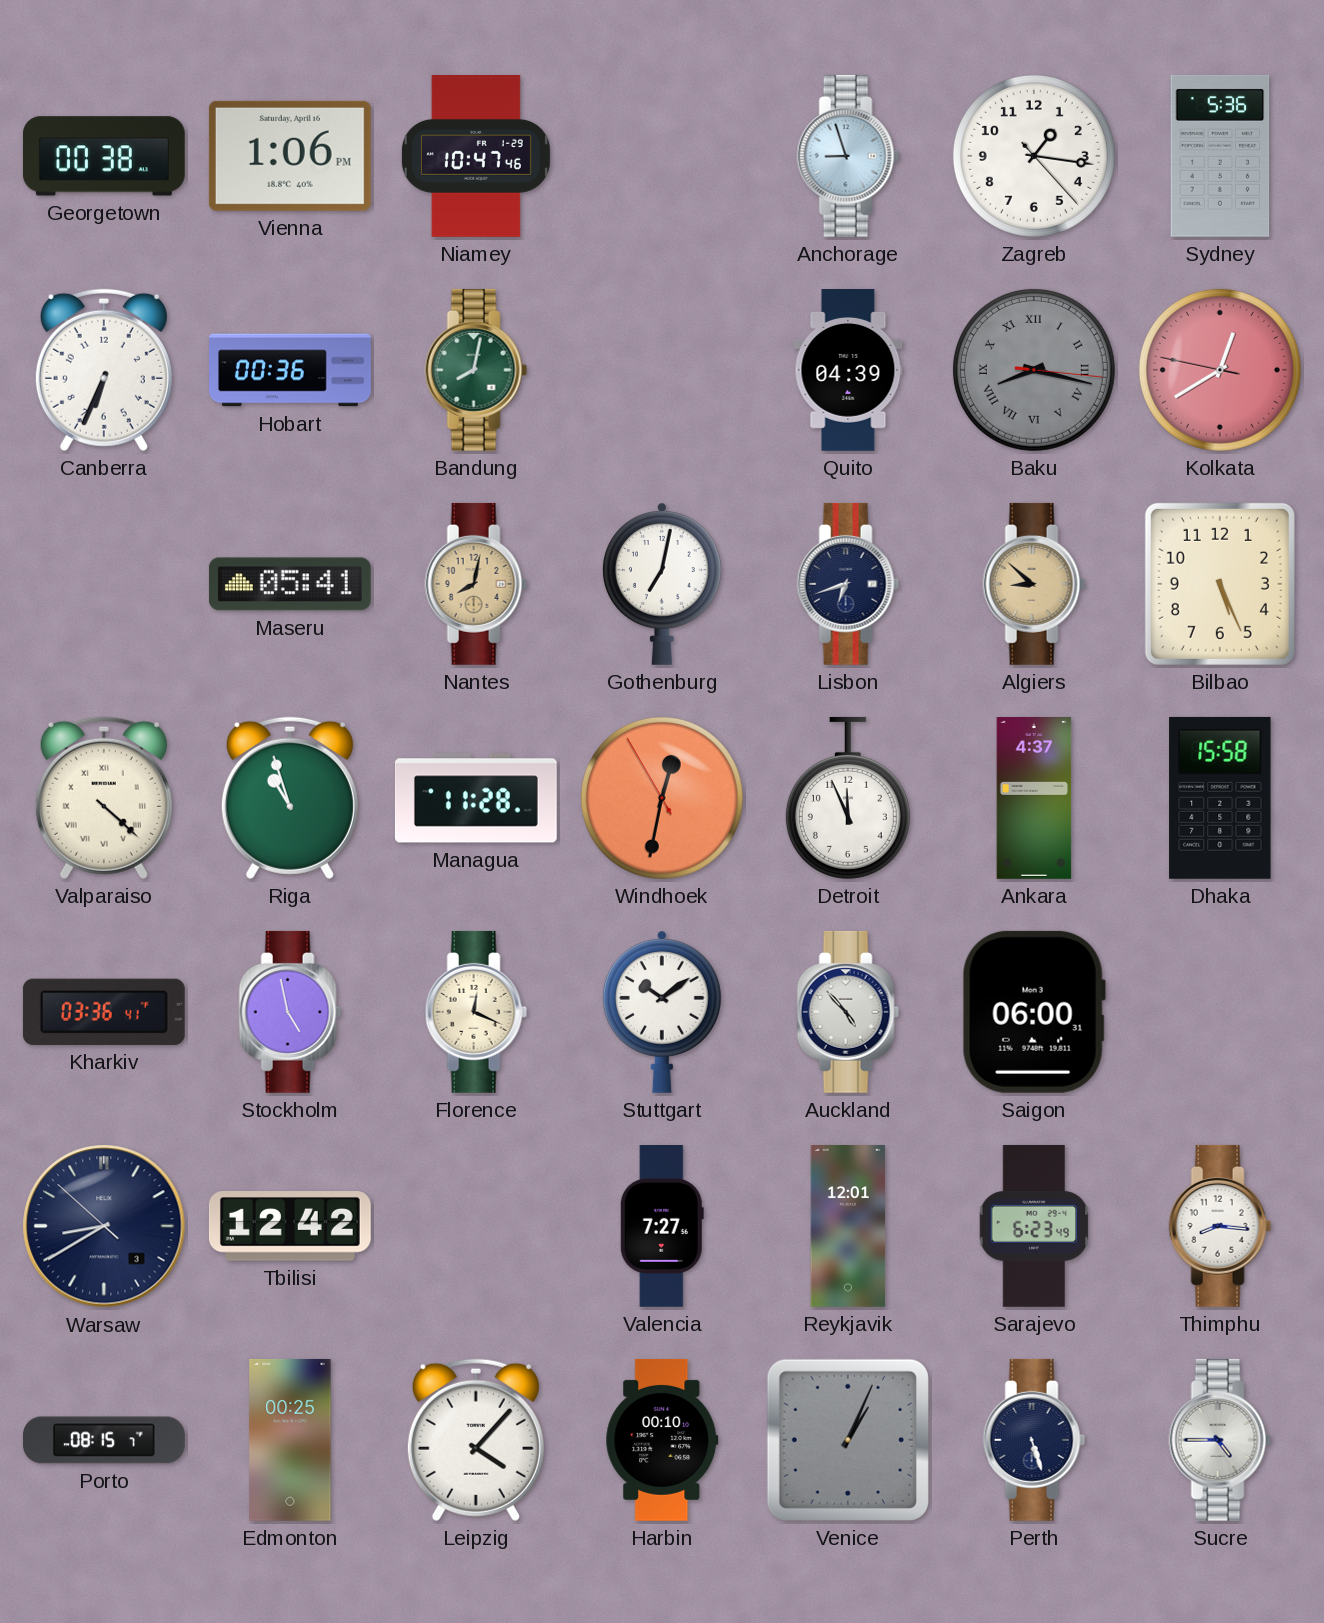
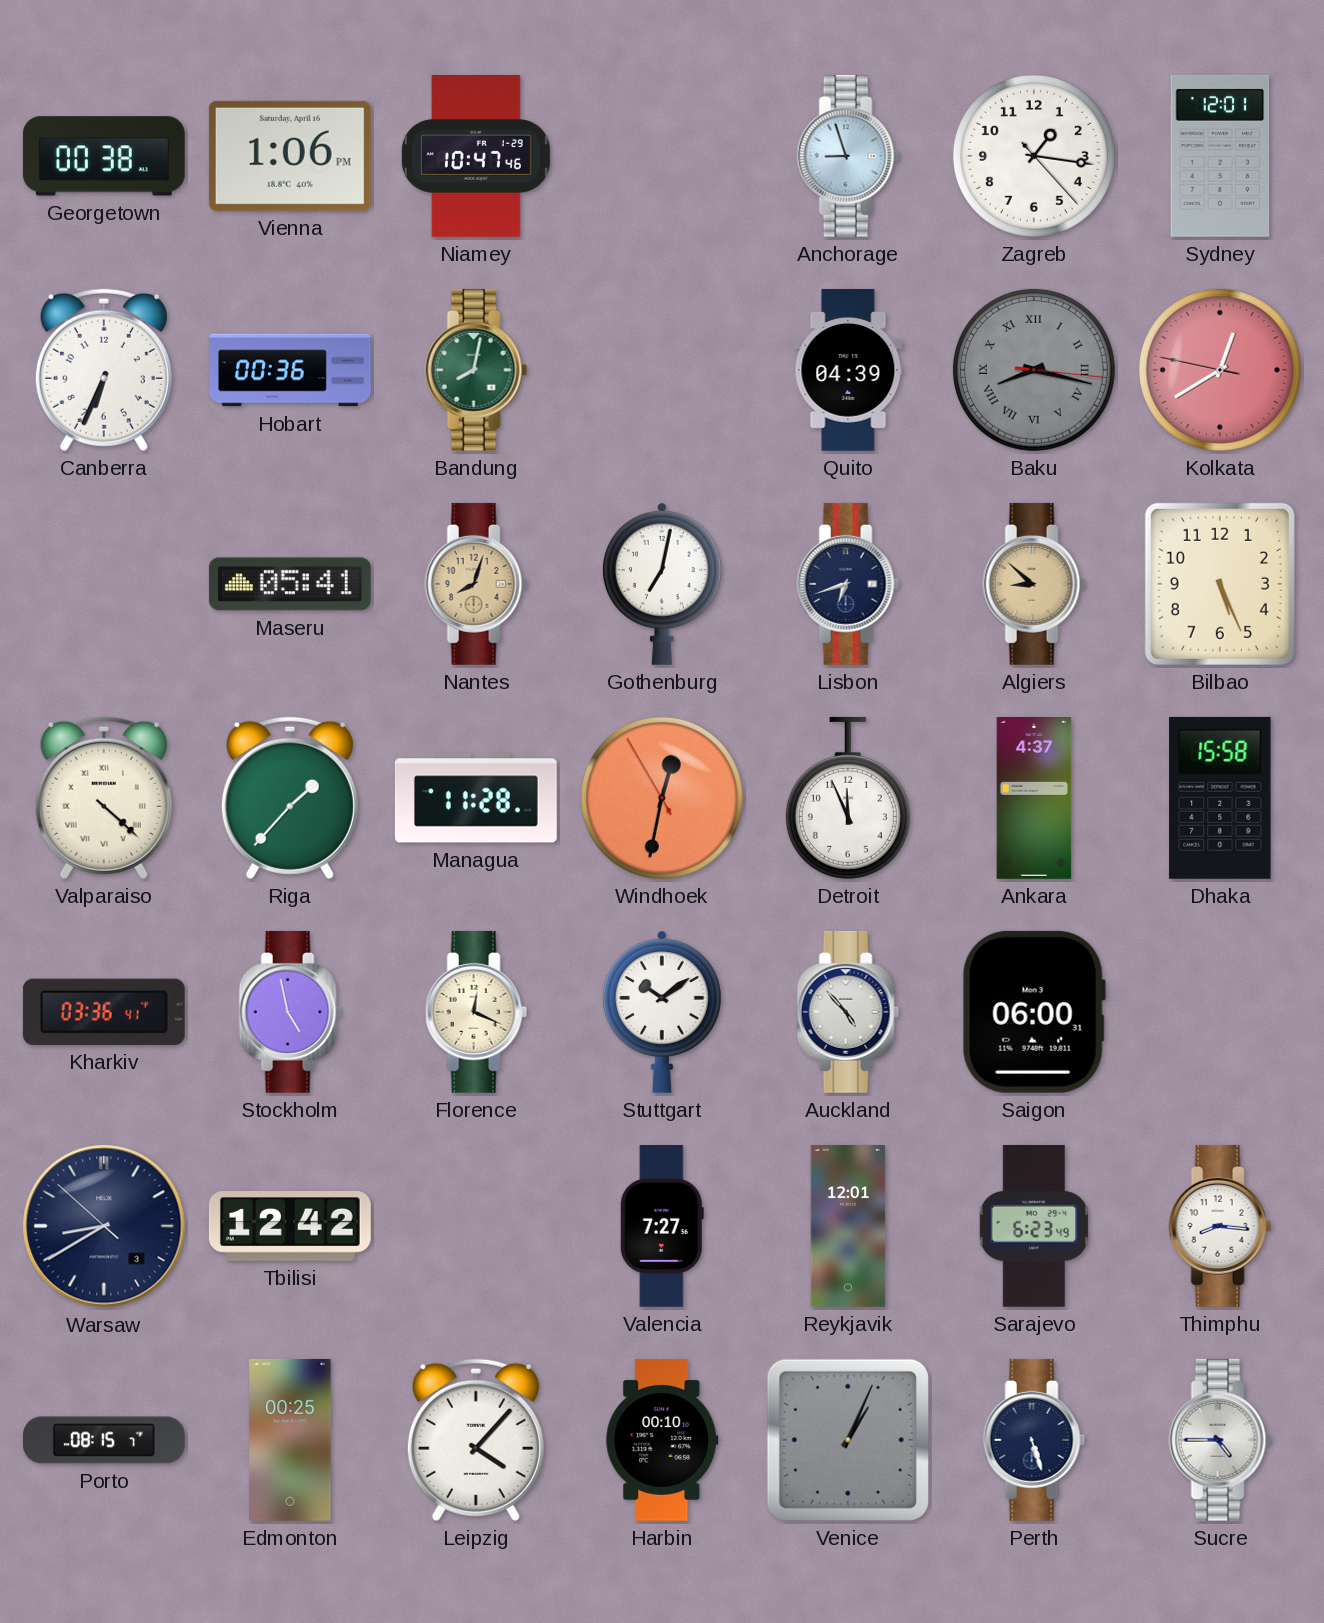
Sydney: 5:36 -> 12:01 (1220, 156)
Nantes: 8:02 -> 8:03 (476, 584)
Riga: 10:57 -> 1:37 (290, 798)
